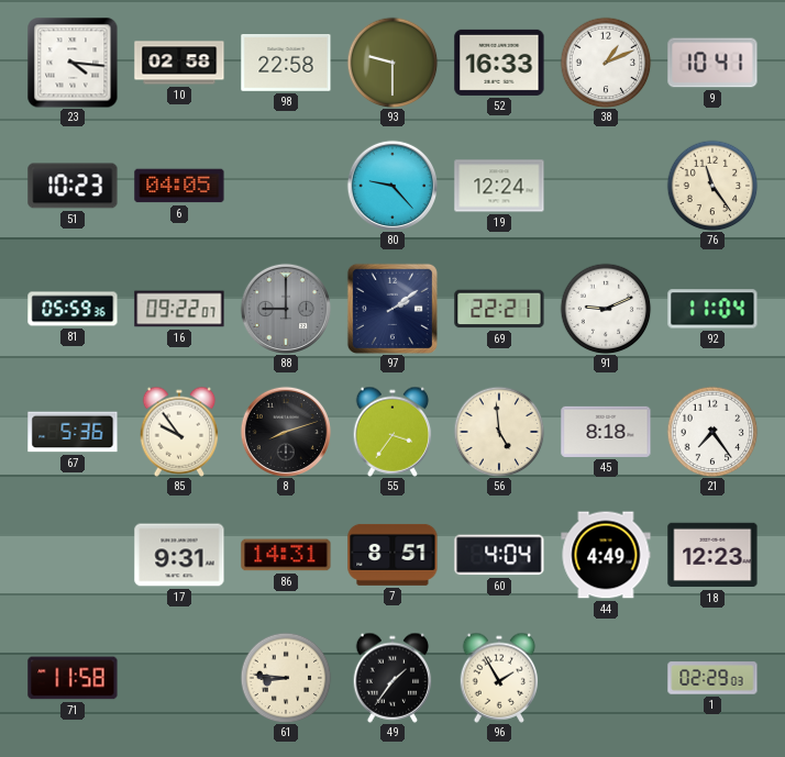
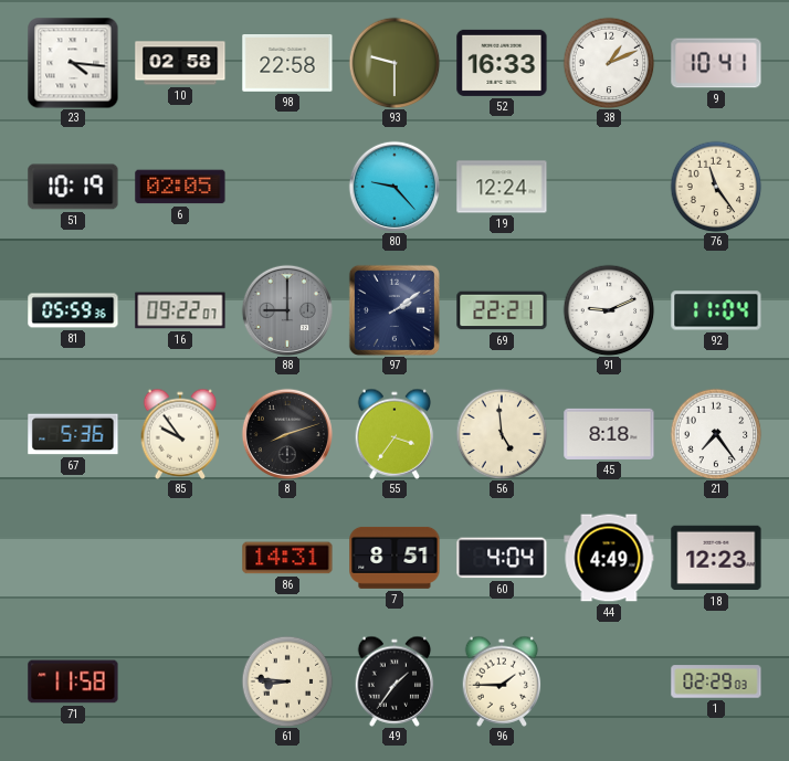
51: 10:23 -> 10:19 (73, 187)
6: 04:05 -> 02:05 (180, 187)
17: 9:31 -> none (179, 555)
96: 1:55 -> 1:45 (502, 681)
